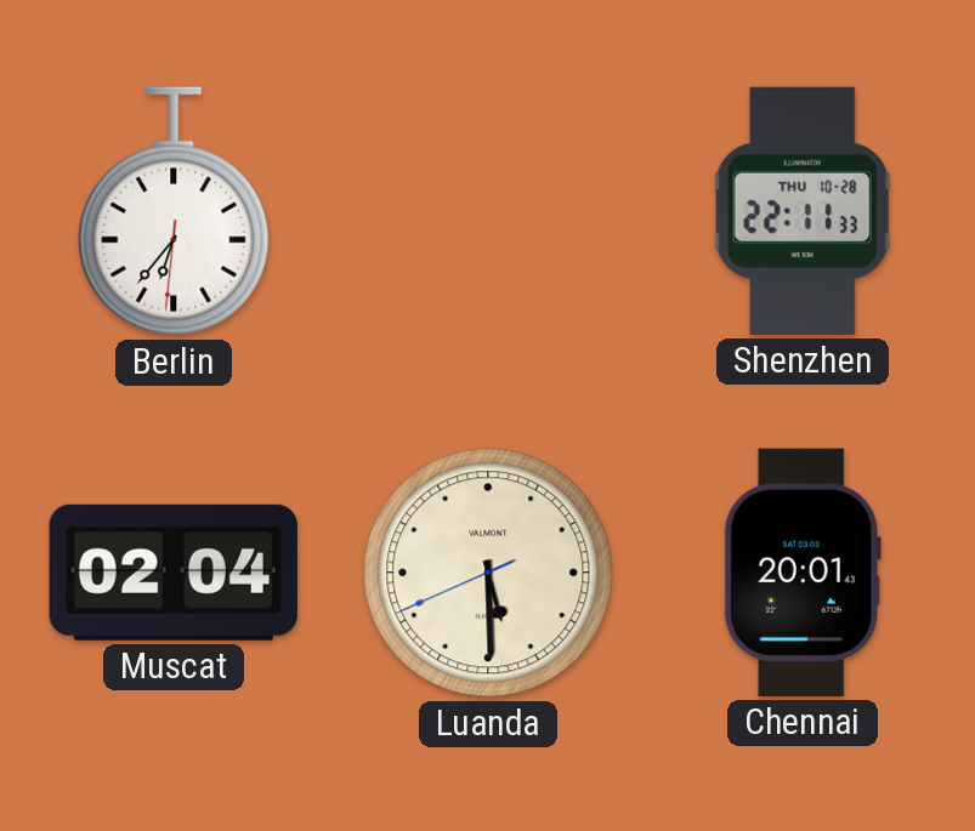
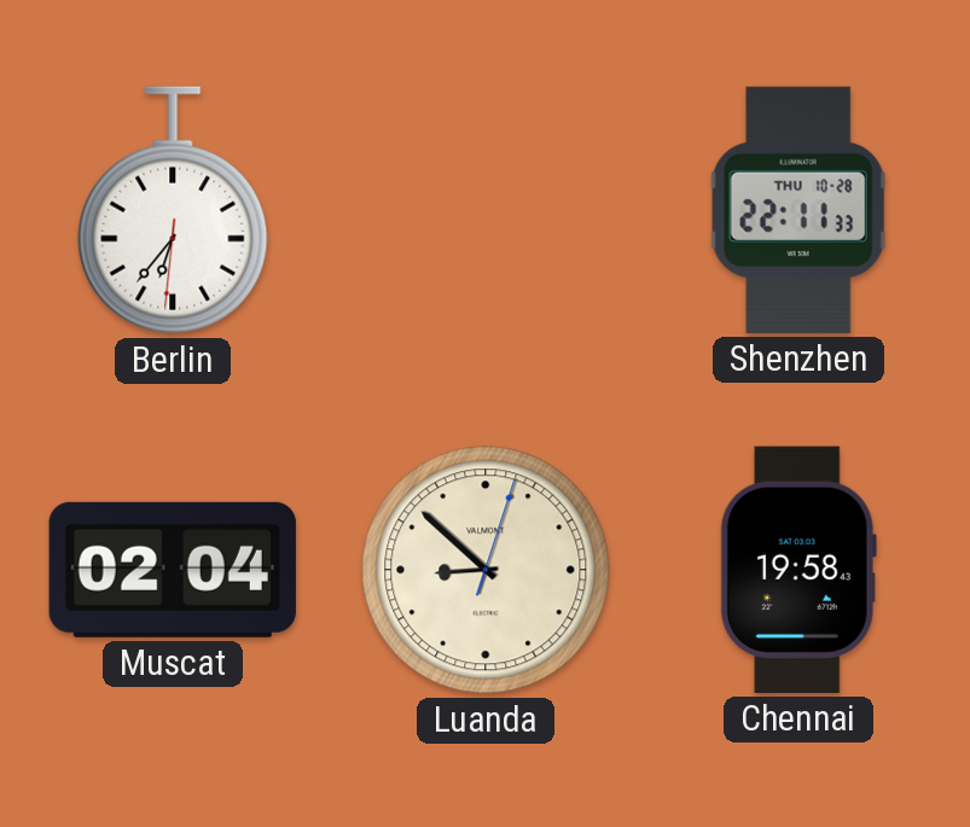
Luanda: 5:29 -> 8:52 (486, 570)
Chennai: 20:01 -> 19:58 (798, 570)
